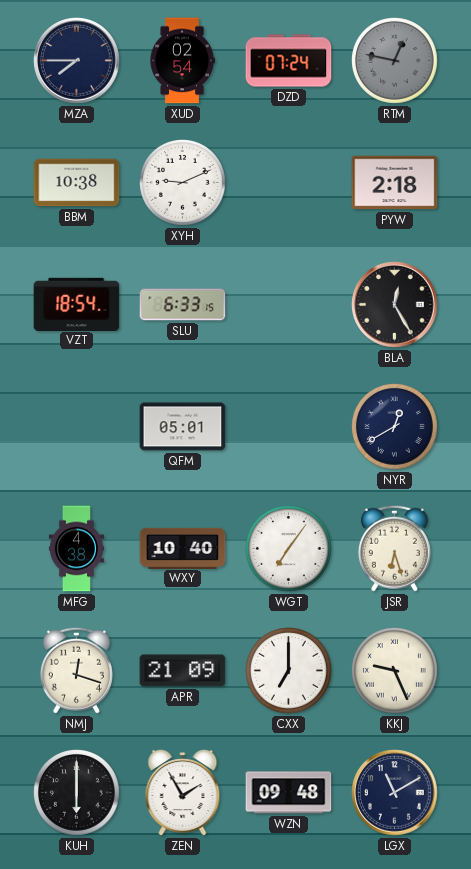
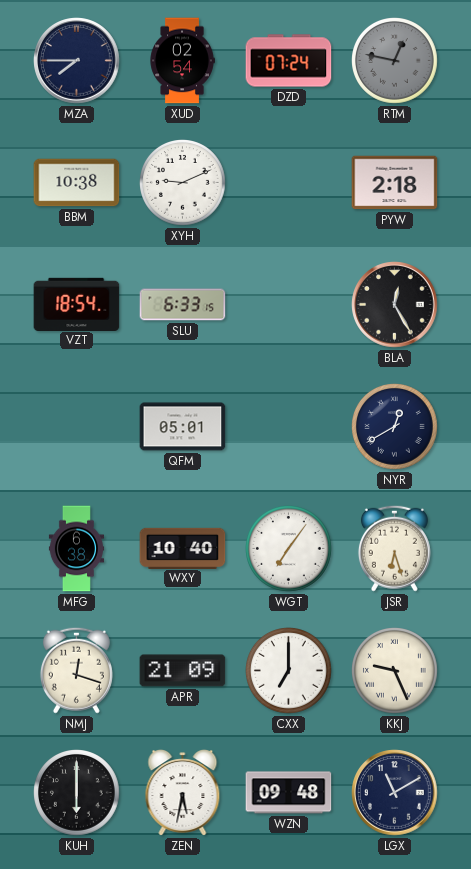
MFG: 4:38 -> 6:38 (76, 549)
ZEN: 1:55 -> 5:32 (183, 793)
